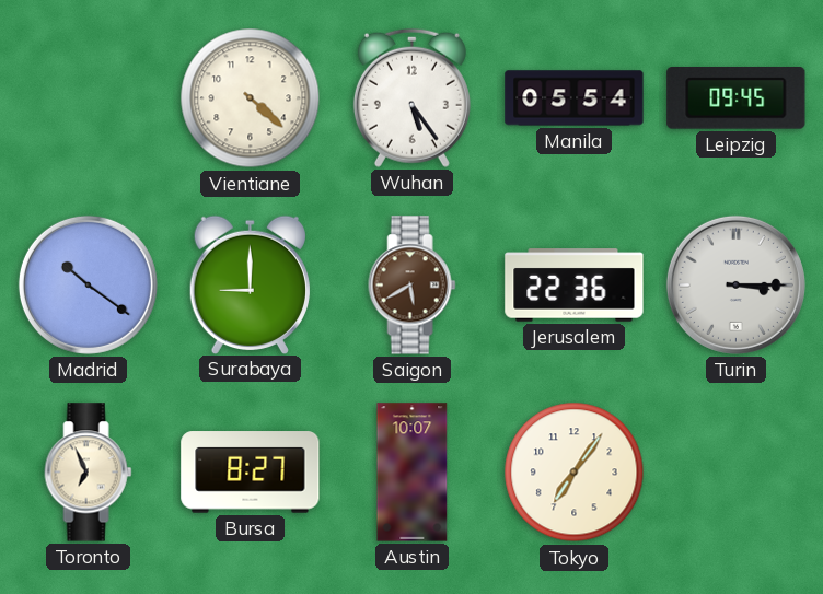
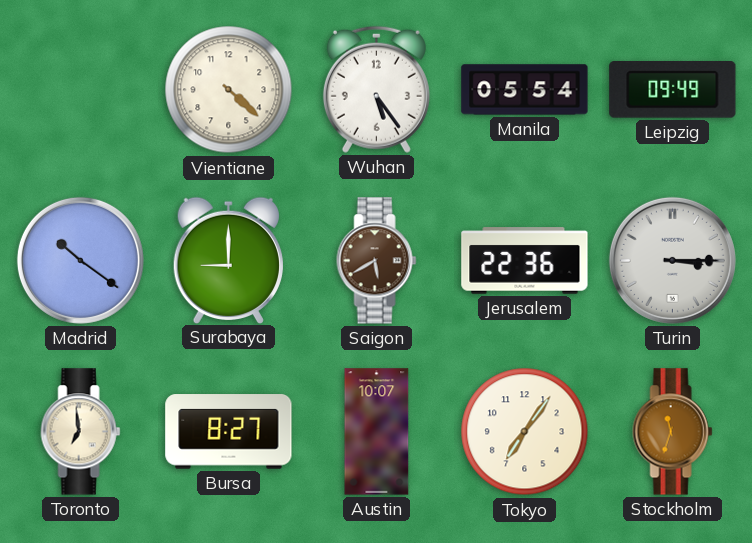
Leipzig: 09:45 -> 09:49 (673, 90)
Toronto: 6:56 -> 6:59 (81, 432)
Stockholm: none -> 11:33 (673, 432)
